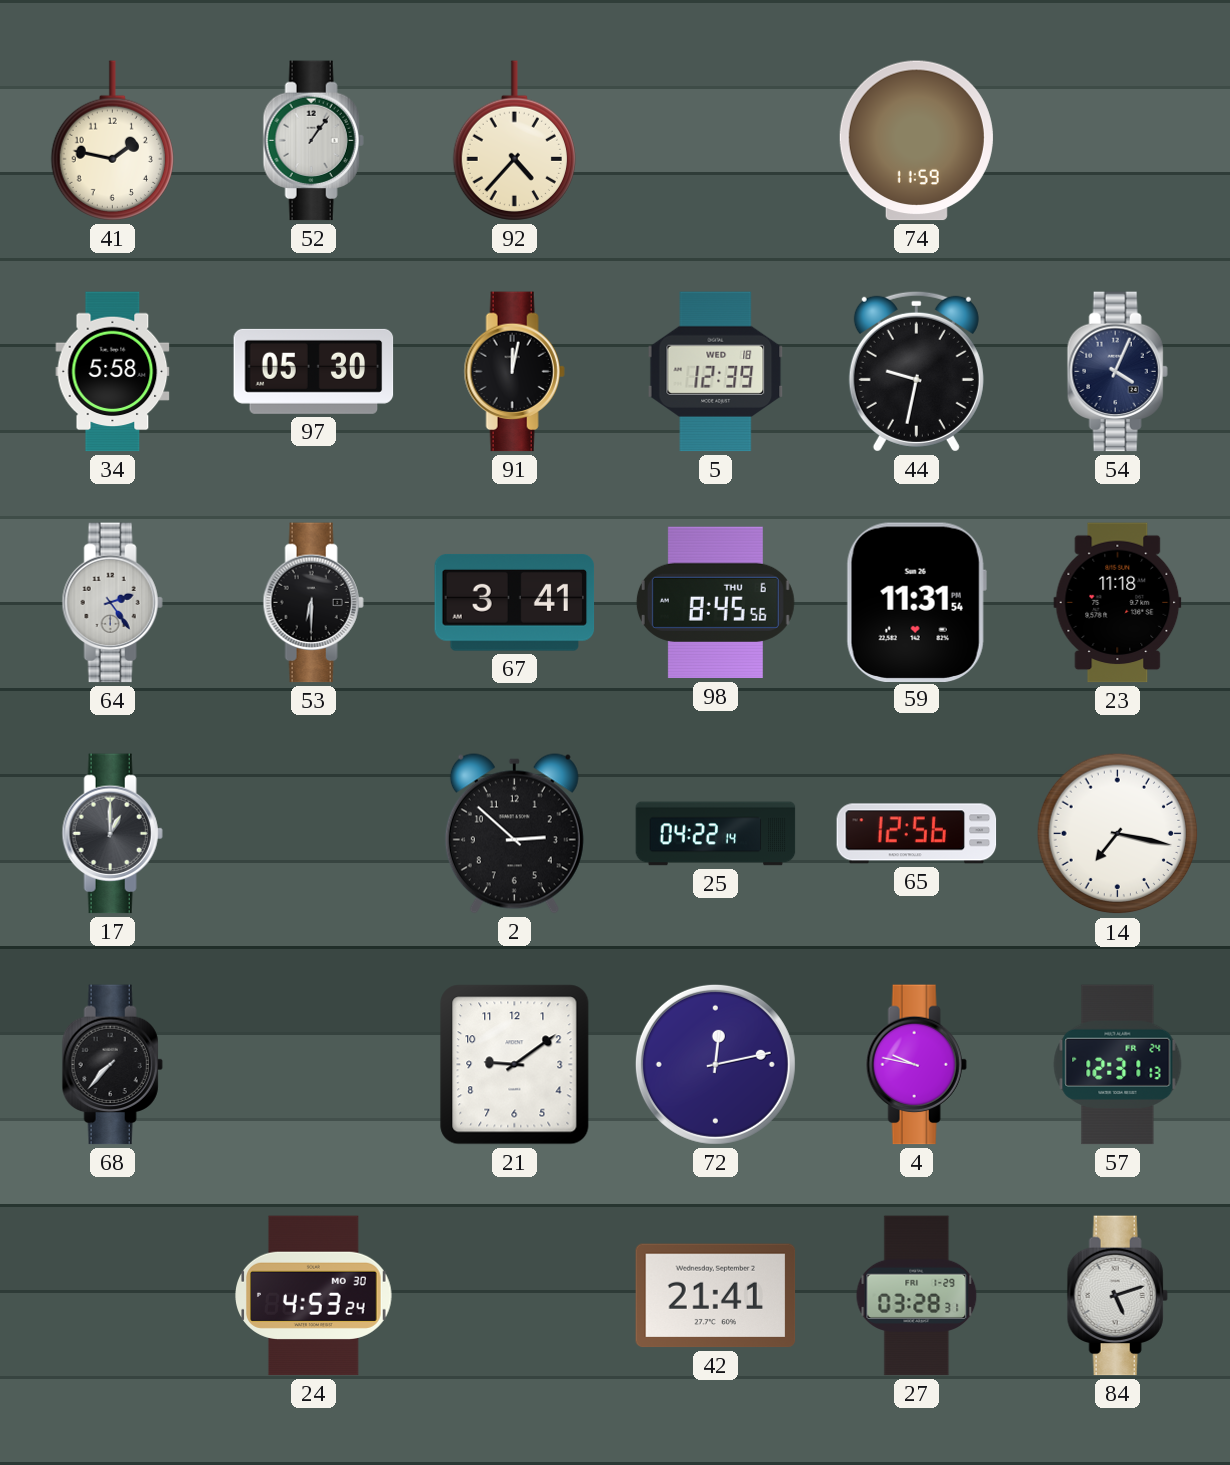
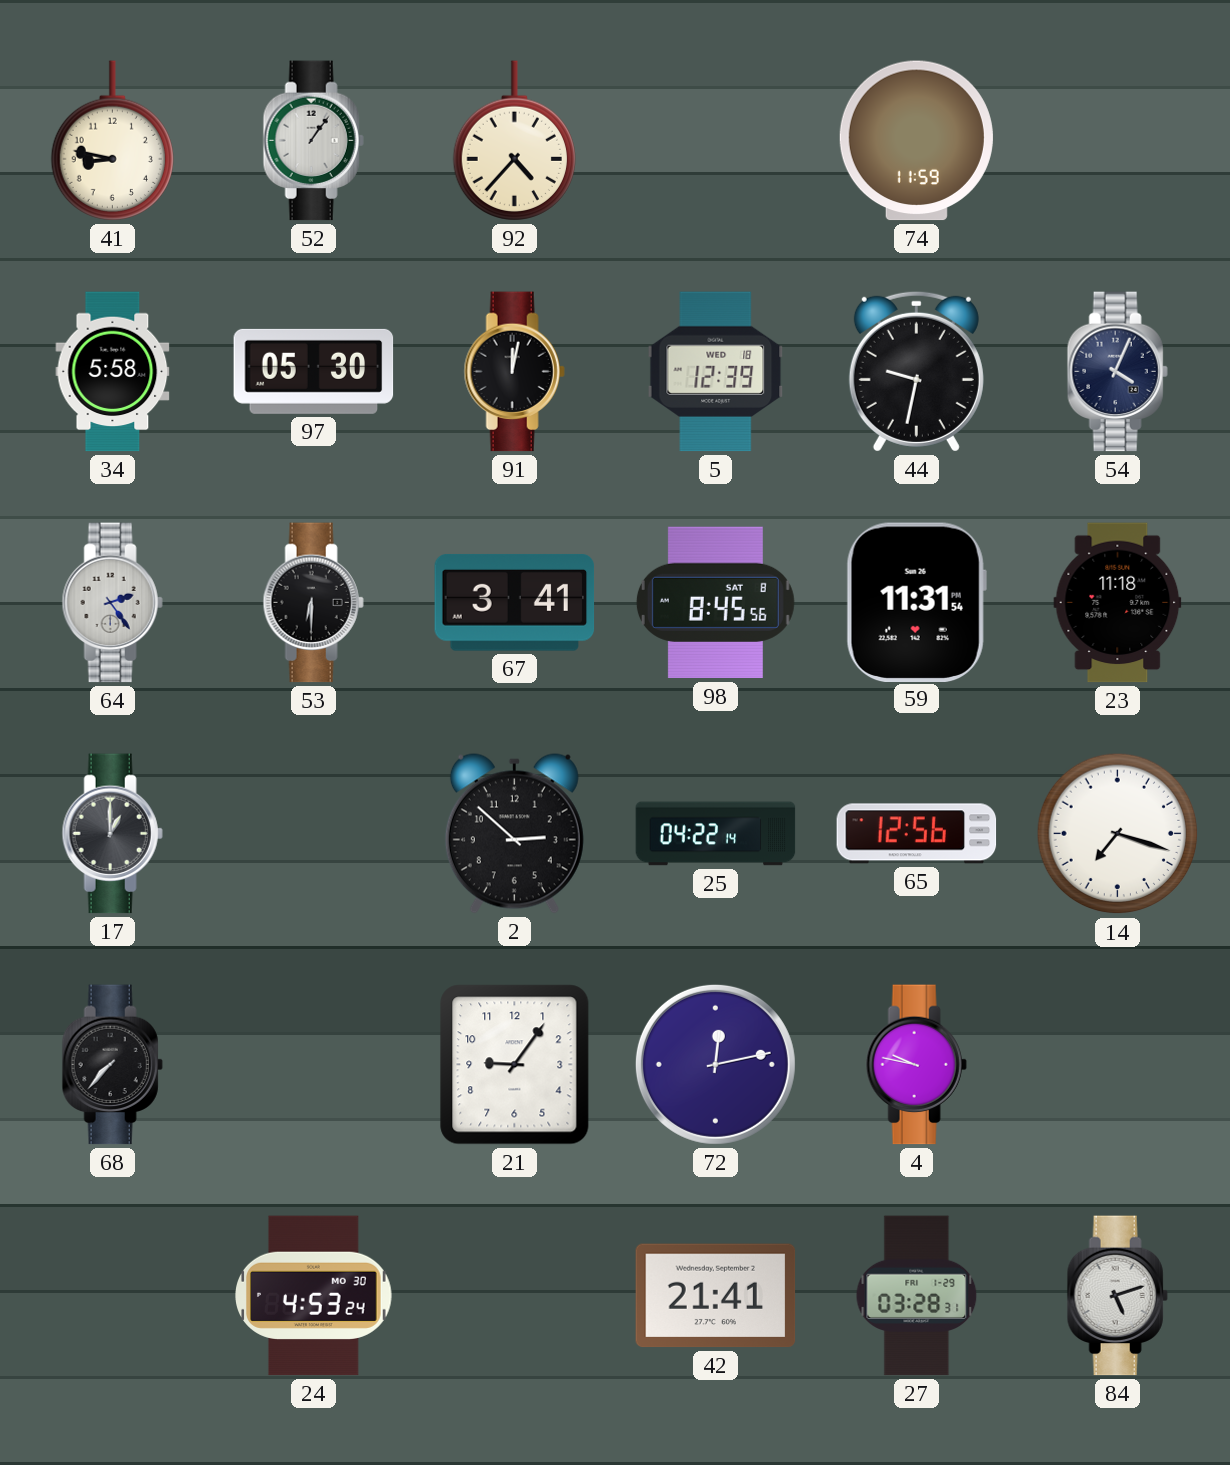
41: 1:47 -> 8:47 (112, 141)
98 date: THU 6 -> SAT 8 (715, 603)
14: 7:17 -> 7:18 (1118, 834)
21: 9:09 -> 9:06 (515, 1065)
57: 12:31 -> none (1118, 1065)
